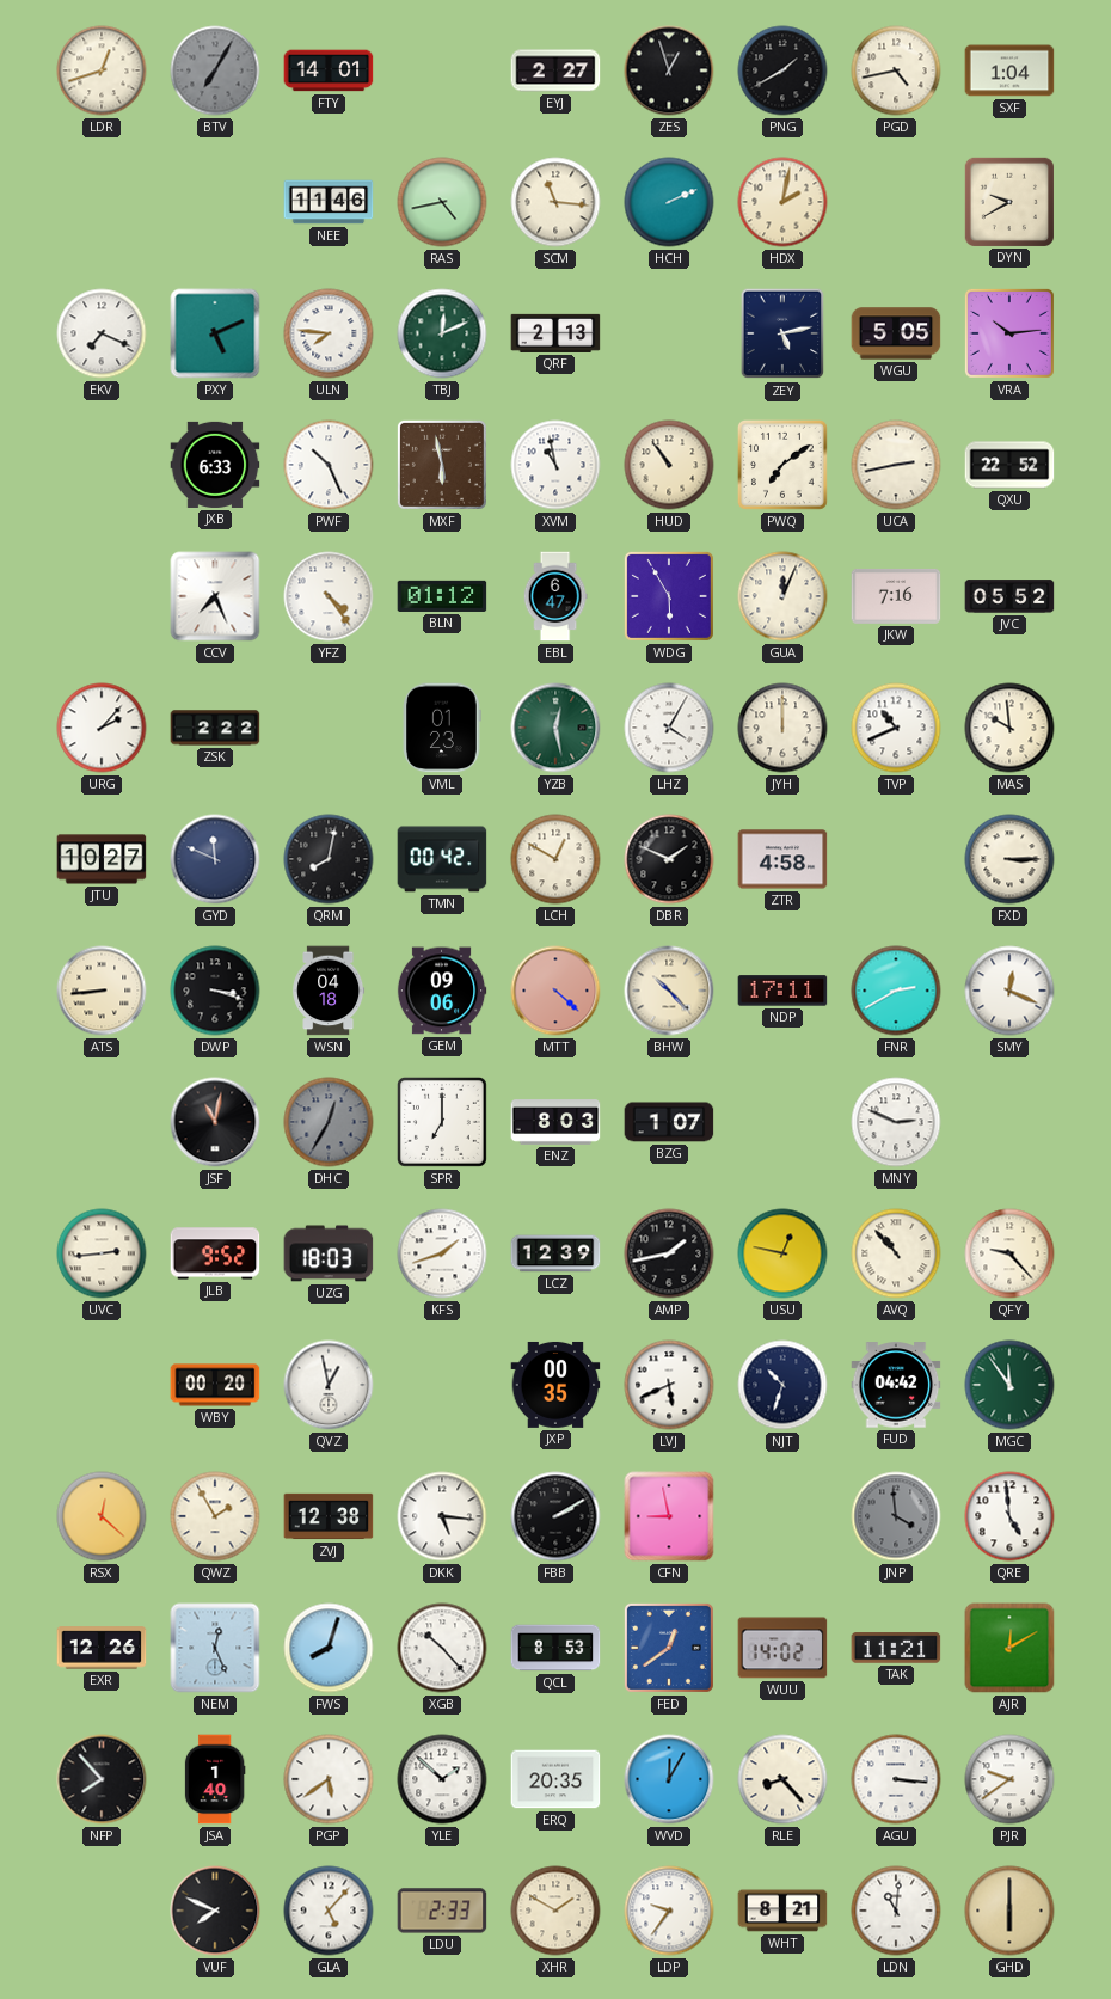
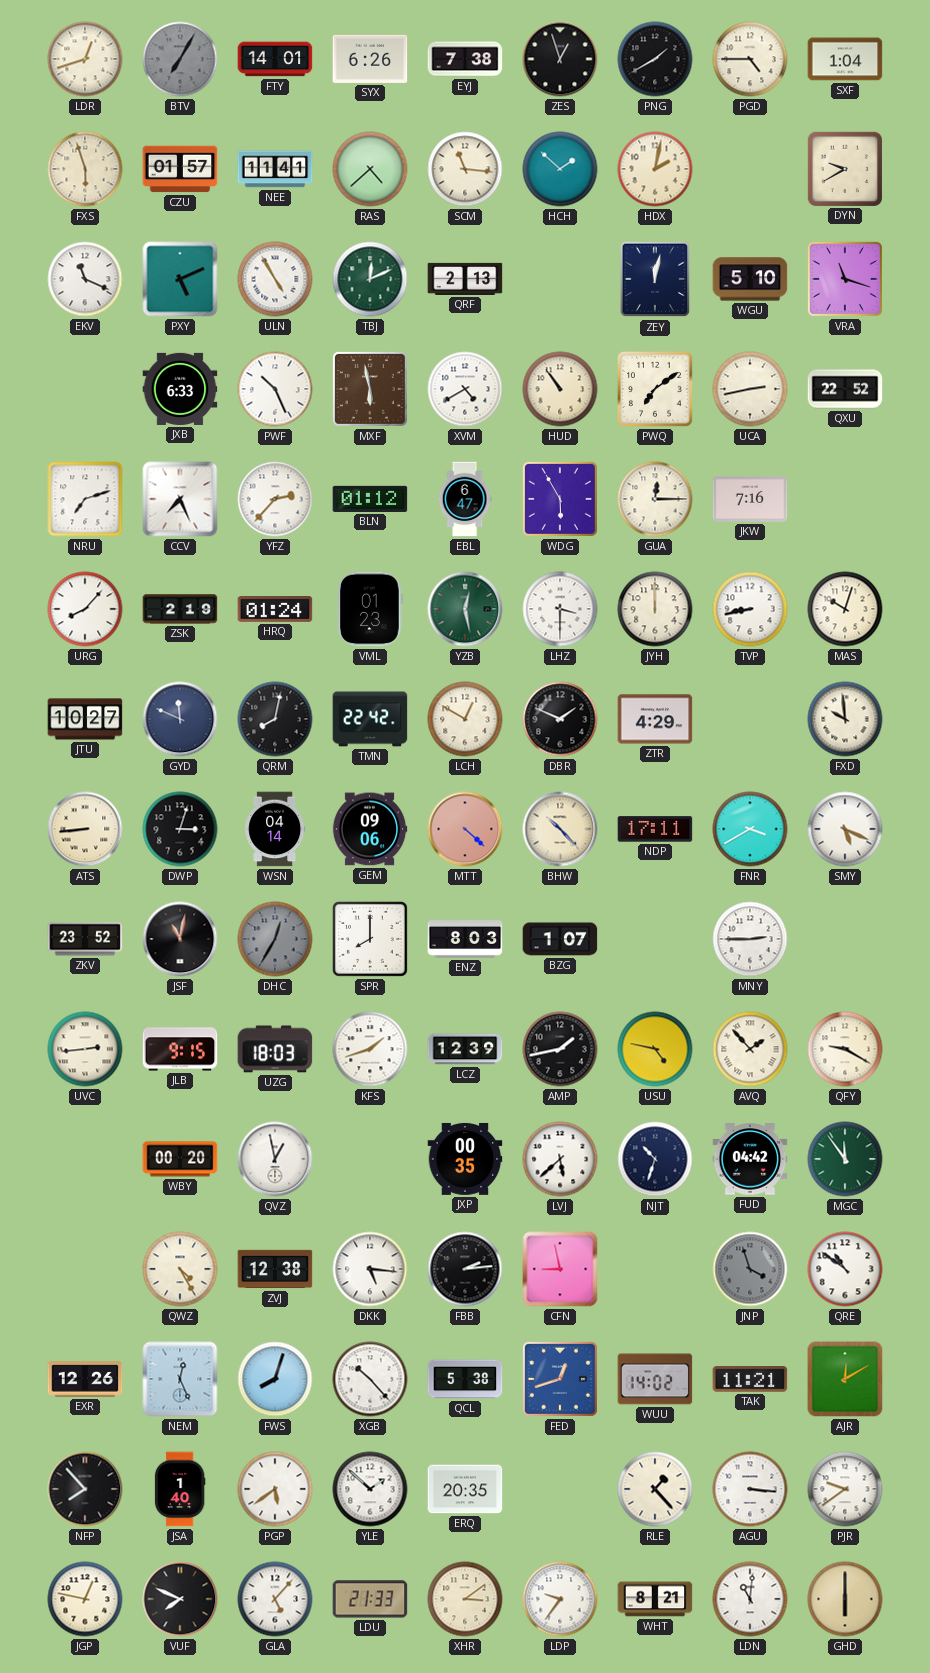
SYX: none -> 6:26 (370, 59)
EYJ: 2:27 -> 7:38 (465, 59)
PGD: 4:43 -> 4:45 (750, 59)
FXS: none -> 5:57 (85, 169)
CZU: none -> 01:57 (180, 169)
NEE: 11:46 -> 11:41 (275, 169)
RAS: 4:43 -> 4:38 (370, 169)
HCH: 2:11 -> 1:52 (560, 169)
EKV: 7:19 -> 11:19 (85, 279)
ULN: 7:46 -> 4:55 (275, 279)
ZEY: 5:13 -> 12:02 (655, 279)
WGU: 5:05 -> 5:10 (750, 279)
VRA: 10:14 -> 11:18 (845, 279)
XVM: 10:58 -> 4:40 (465, 389)
NRU: none -> 7:12 (85, 499)
YFZ: 4:24 -> 2:37 (275, 499)
GUA: 12:04 -> 12:15 (655, 499)
JVC: 05:52 -> none (1009, 596)
URG: 2:07 -> 8:07 (85, 609)
ZSK: 2:22 -> 2:19 (180, 609)
HRQ: none -> 01:24 (275, 610)
LHZ: 4:05 -> 3:30 (560, 609)
TVP: 10:41 -> 8:43 (750, 609)
MAS: 9:59 -> 10:03 (845, 609)
TMN: 00:42 -> 22:42 (370, 719)
ZTR: 4:58 -> 4:29 (655, 719)
FXD: 3:15 -> 9:59 (845, 719)
DWP: 3:18 -> 3:03 (180, 829)
WSN: 04:18 -> 04:14 (275, 829)
FNR: 2:40 -> 3:40 (750, 829)
SMY: 12:19 -> 5:19 (845, 829)
ZKV: none -> 23:52 (85, 939)
SPR: 7:00 -> 8:00 (370, 939)
MNY: 2:49 -> 2:45 (750, 939)
JLB: 9:52 -> 9:15 (180, 1049)
USU: 12:47 -> 4:47 (655, 1049)
AVQ: 10:53 -> 1:53 (750, 1049)
QFY: 9:23 -> 9:20 (845, 1049)
LVJ: 5:41 -> 5:38 (560, 1159)
RSX: 12:22 -> none (102, 1516)
QWZ: 1:55 -> 4:25 (180, 1269)
FBB: 2:10 -> 2:14 (465, 1269)
JNP: 3:59 -> 3:57 (750, 1269)
QRE: 4:59 -> 10:51 (845, 1269)
QCL: 8:53 -> 5:38 (465, 1379)
FED: 12:39 -> 12:42 (560, 1379)
WVD: 12:05 -> none (669, 1779)
RLE: 8:23 -> 1:23 (655, 1489)
JGP: none -> 12:47 (85, 1599)
LDU: 2:33 -> 21:33 (370, 1599)
XHR: 1:50 -> 3:09 (465, 1599)
